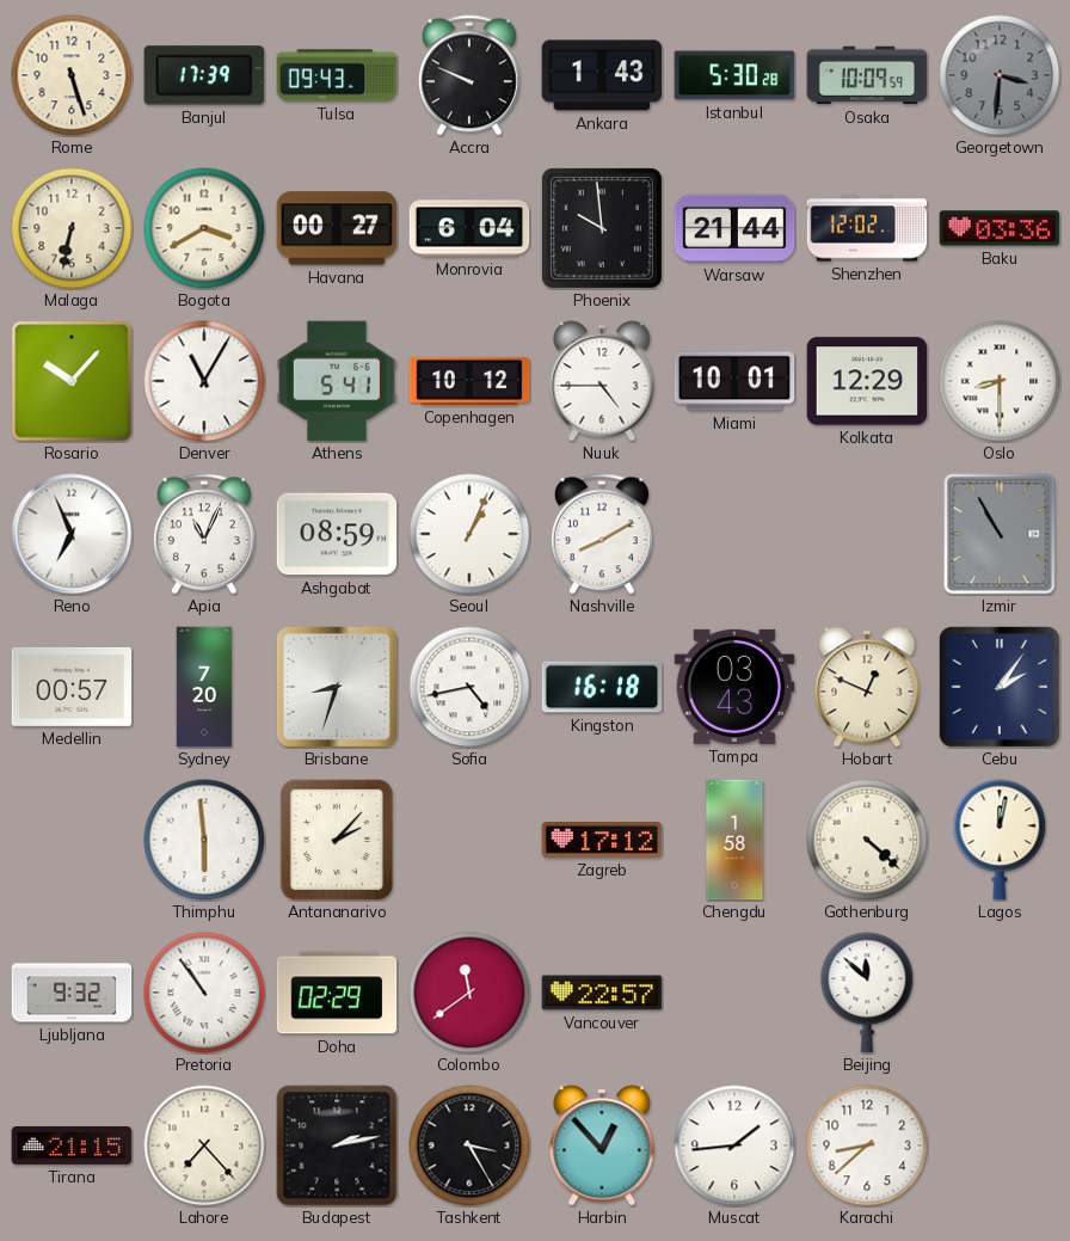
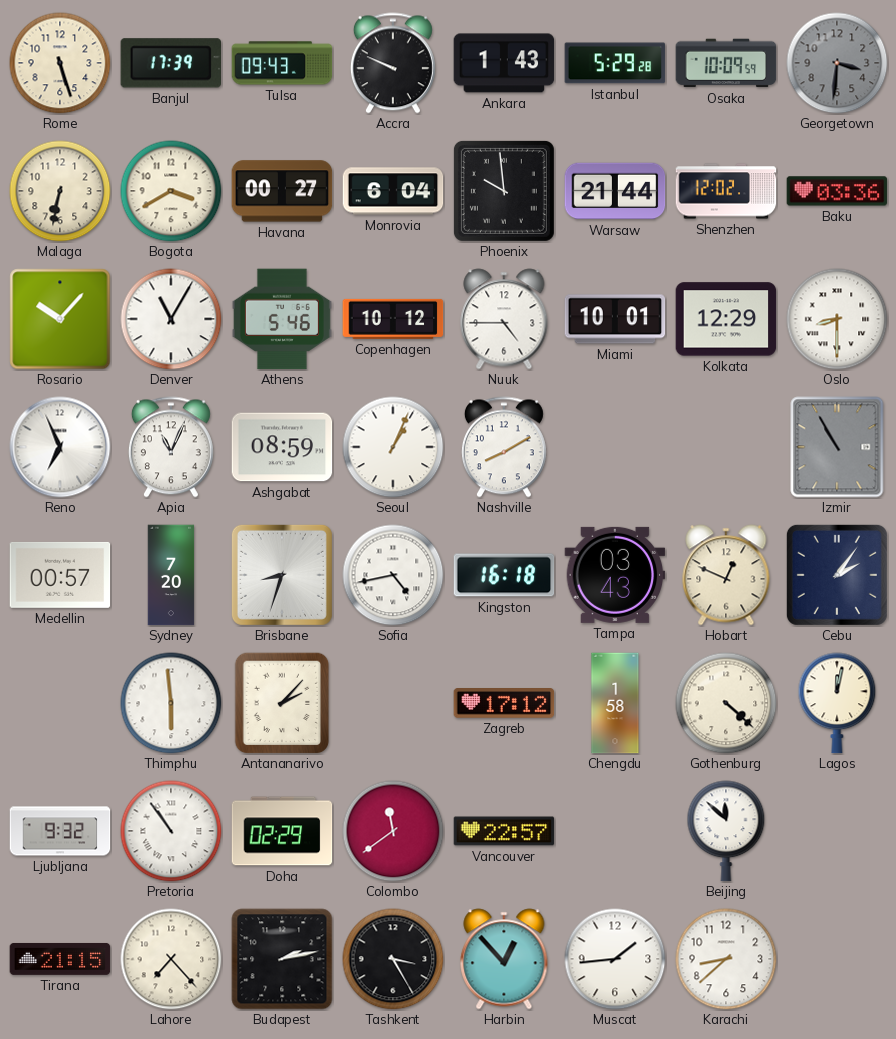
Istanbul: 5:30 -> 5:29 (615, 63)
Athens: 5:41 -> 5:46 (282, 319)
